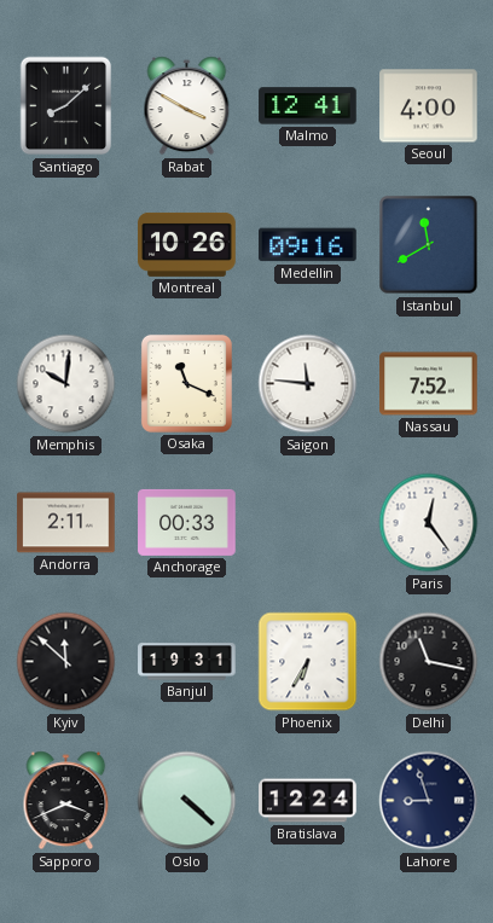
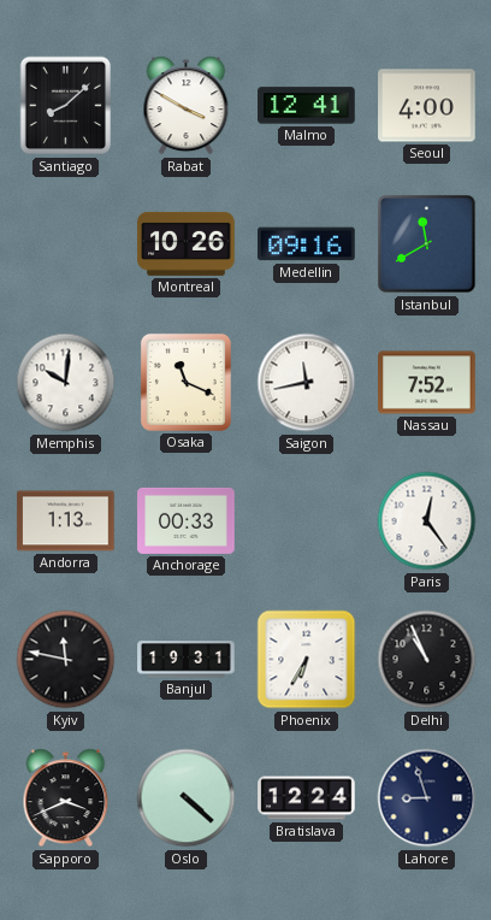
Saigon: 11:46 -> 11:43 (307, 383)
Andorra: 2:11 -> 1:13 (66, 521)
Kyiv: 11:52 -> 11:47 (66, 660)
Delhi: 11:17 -> 10:56 (427, 660)
